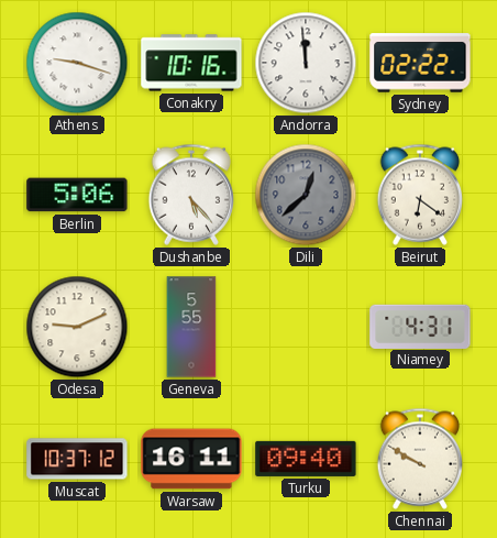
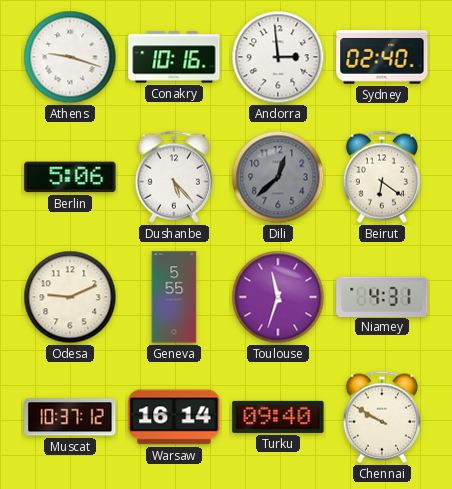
Andorra: 11:59 -> 2:59 (278, 57)
Sydney: 02:22 -> 02:40 (382, 57)
Toulouse: none -> 11:33 (278, 297)
Warsaw: 16:11 -> 16:14 (174, 417)
